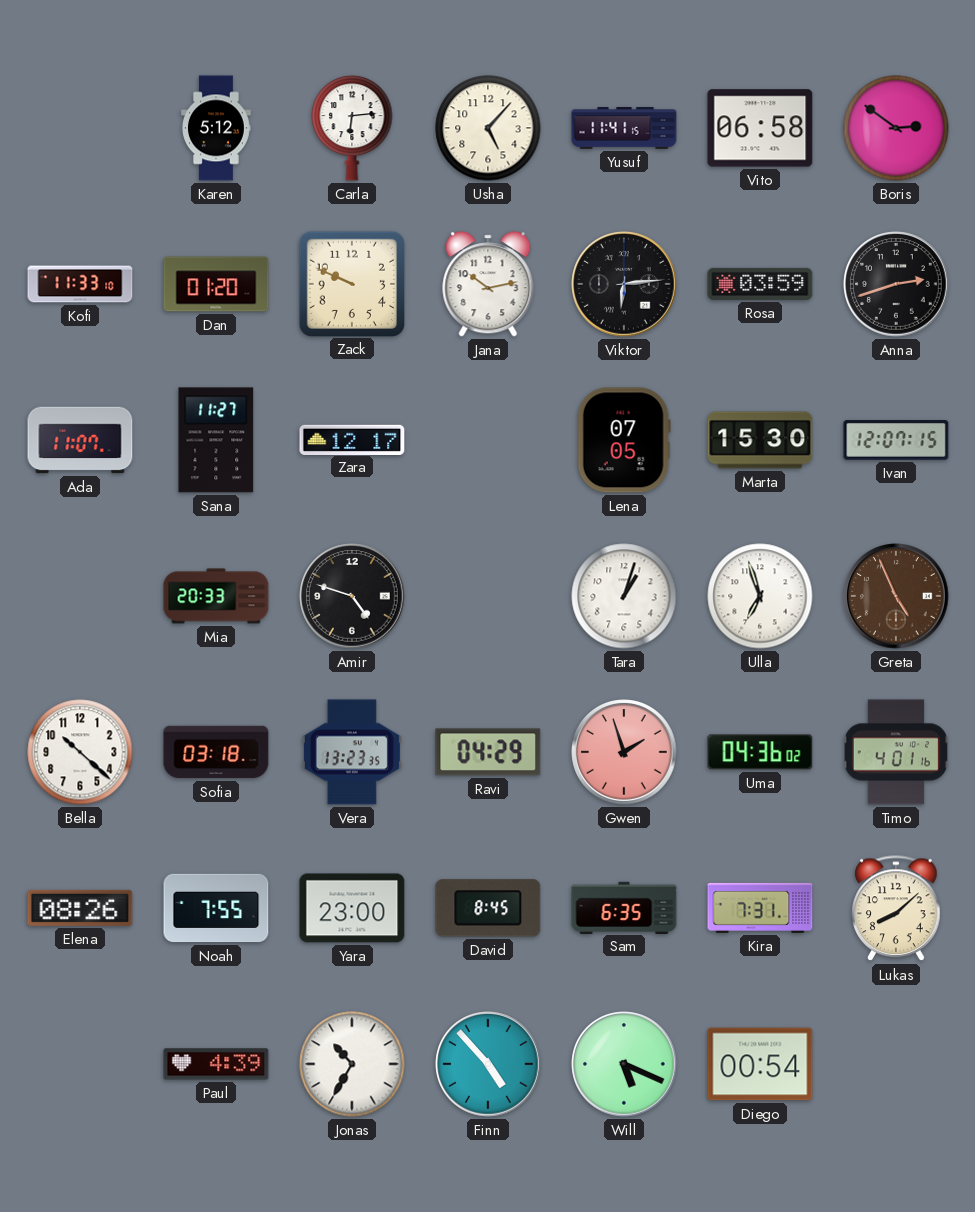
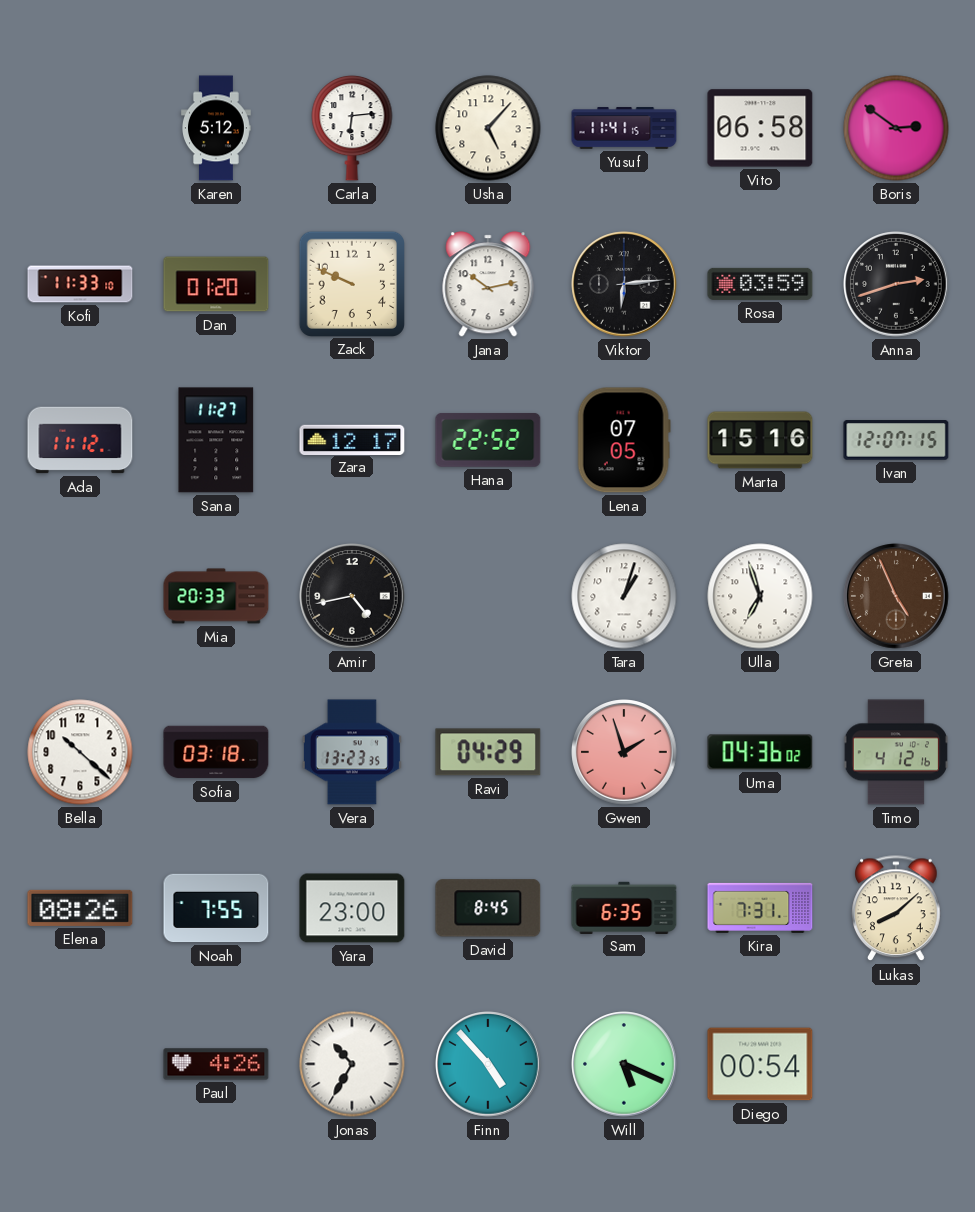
Ada: 11:07 -> 11:12 (80, 440)
Hana: none -> 22:52 (488, 440)
Marta: 15:30 -> 15:16 (760, 440)
Amir: 4:48 -> 4:43 (352, 596)
Timo: 4:01 -> 4:12 (896, 752)
Paul: 4:39 -> 4:26 (216, 1064)
